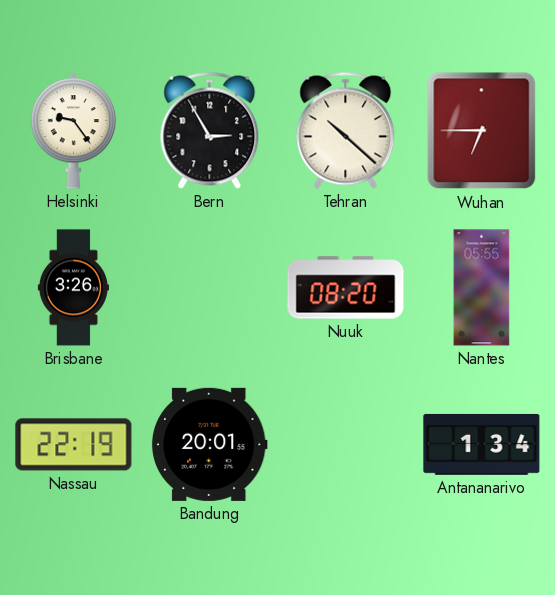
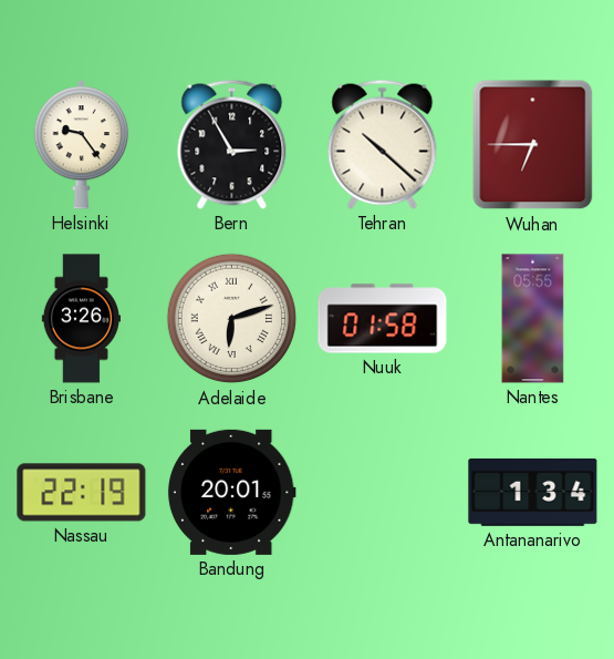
Adelaide: none -> 6:12 (232, 319)
Nuuk: 08:20 -> 01:58 (383, 319)
